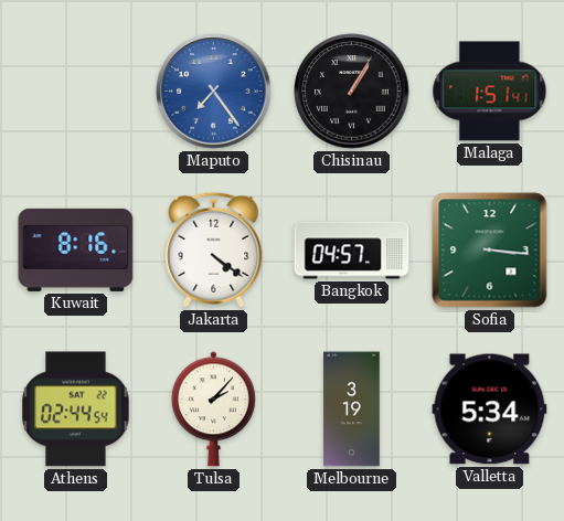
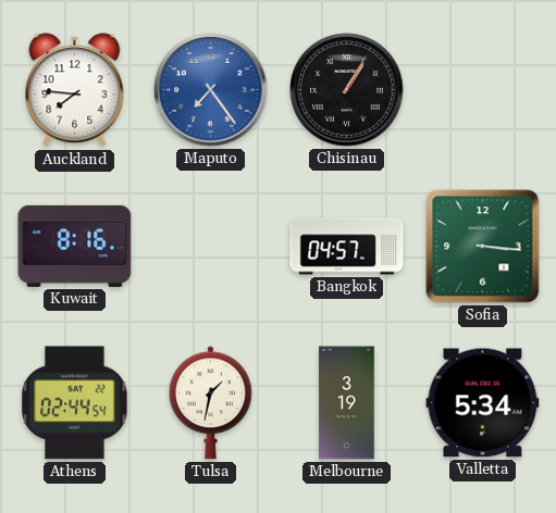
Auckland: none -> 7:46 (75, 90)
Malaga: 1:51 -> none (490, 92)
Jakarta: 4:21 -> none (214, 249)
Tulsa: 2:07 -> 1:32 (210, 403)
